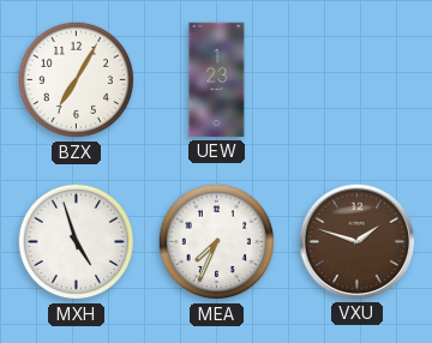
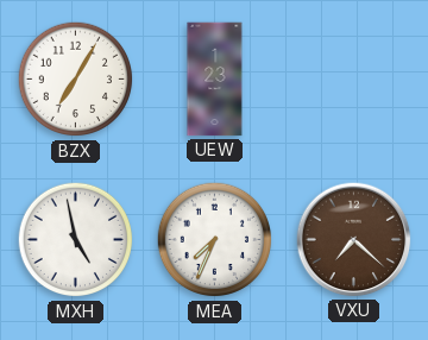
MXH: 4:57 -> 4:58 (76, 240)
VXU: 1:48 -> 7:22 (354, 240)
